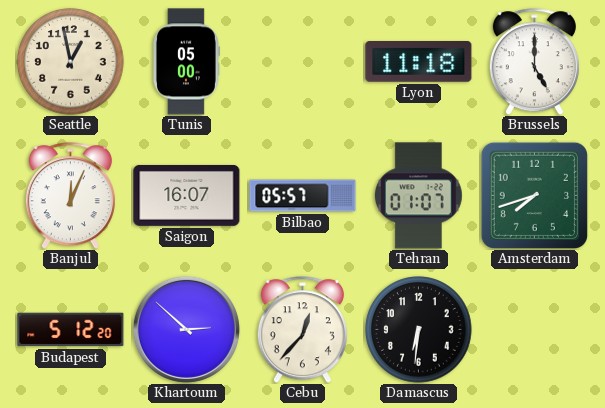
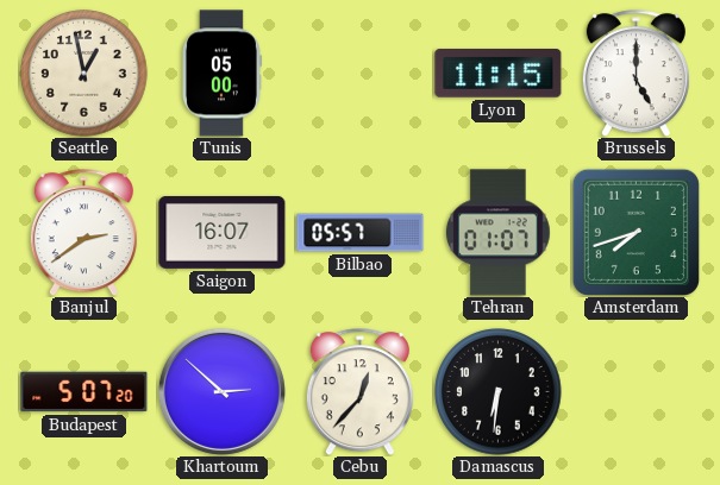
Lyon: 11:18 -> 11:15 (499, 74)
Banjul: 12:04 -> 2:39 (83, 233)
Budapest: 5:12 -> 5:07 (84, 392)
